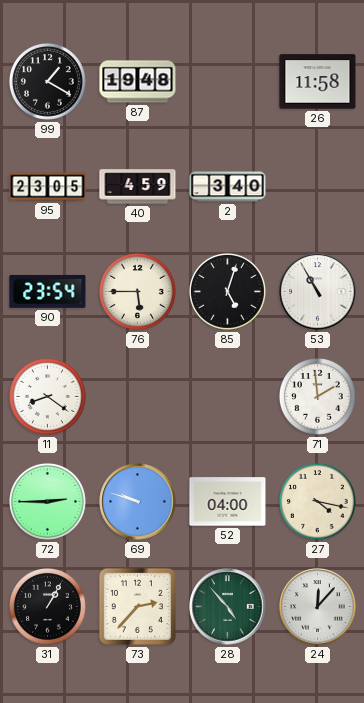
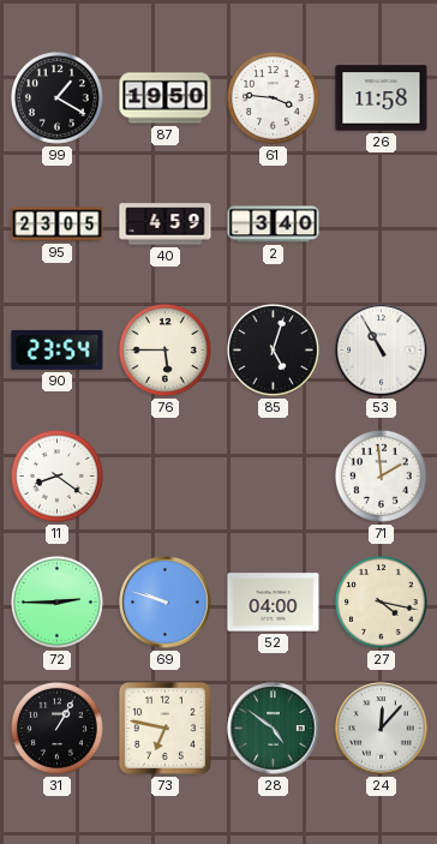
87: 19:48 -> 19:50 (166, 98)
61: none -> 3:46 (274, 98)
73: 2:37 -> 6:47 (164, 728)
28: 4:53 -> 4:51 (274, 729)
